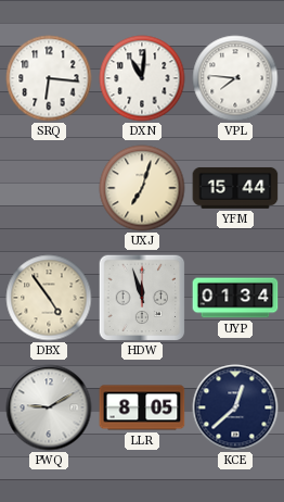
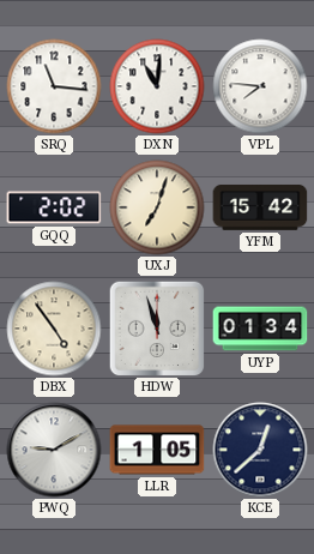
SRQ: 6:16 -> 11:16 (54, 86)
GQQ: none -> 2:02 (54, 207)
YFM: 15:44 -> 15:42 (260, 207)
LLR: 8:05 -> 1:05 (157, 450)
